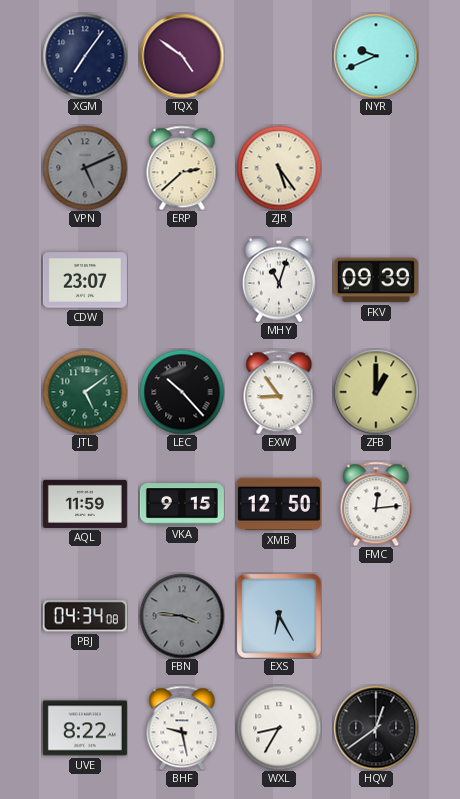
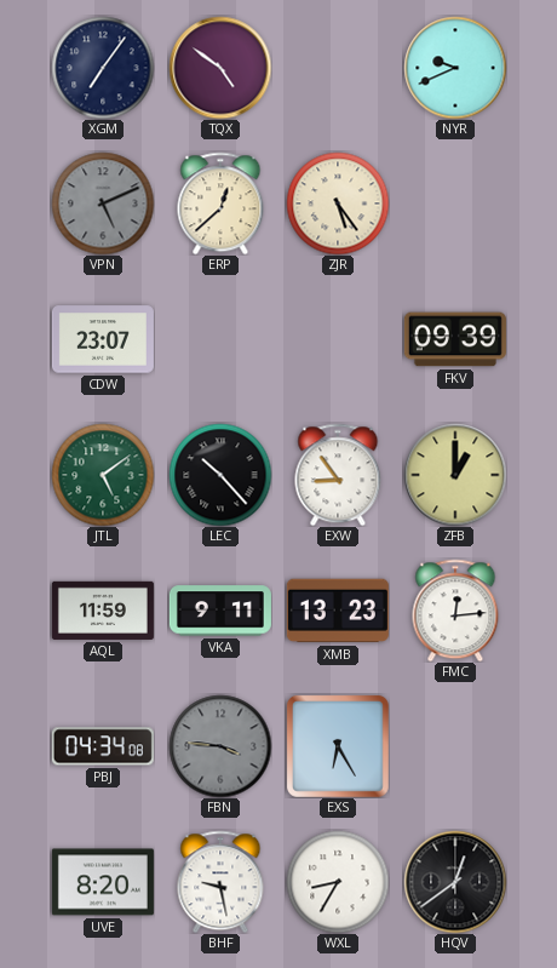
ERP: 2:38 -> 12:38 (220, 204)
MHY: 11:03 -> none (279, 280)
VKA: 9:15 -> 9:11 (220, 611)
XMB: 12:50 -> 13:23 (338, 611)
UVE: 8:22 -> 8:20 (103, 882)
